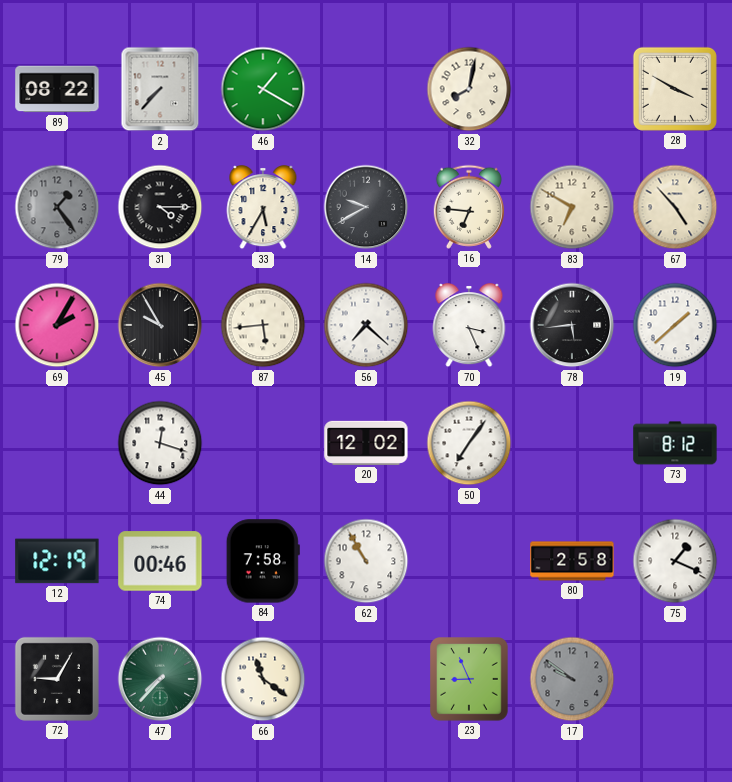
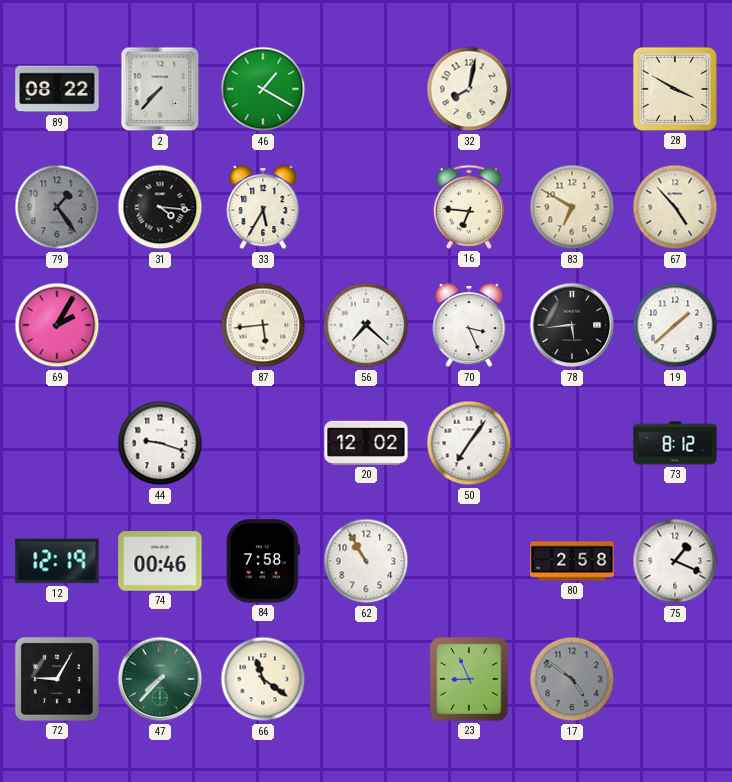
31: 4:15 -> 4:16 (160, 207)
14: 9:40 -> none (366, 207)
45: 9:55 -> none (160, 325)
44: 12:18 -> 9:18 (160, 443)
17: 9:51 -> 4:51 (572, 679)
